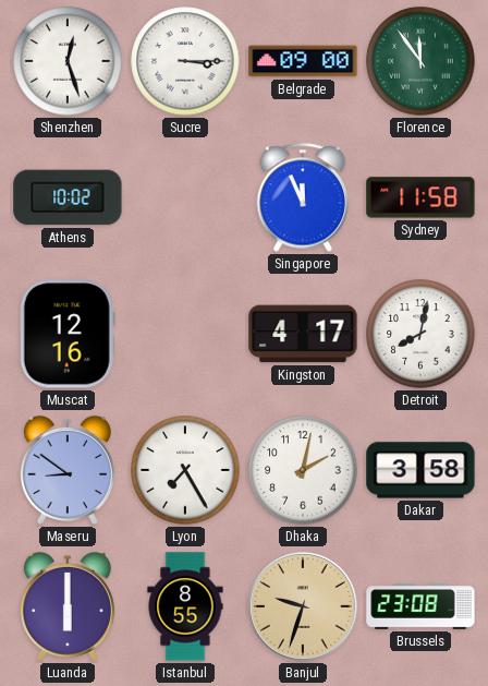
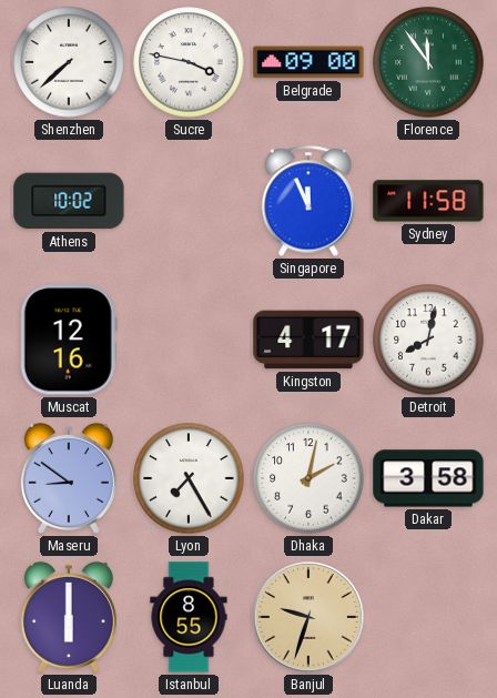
Shenzhen: 12:27 -> 7:38 (69, 62)
Sucre: 3:15 -> 3:47 (189, 62)
Brussels: 23:08 -> none (420, 606)
